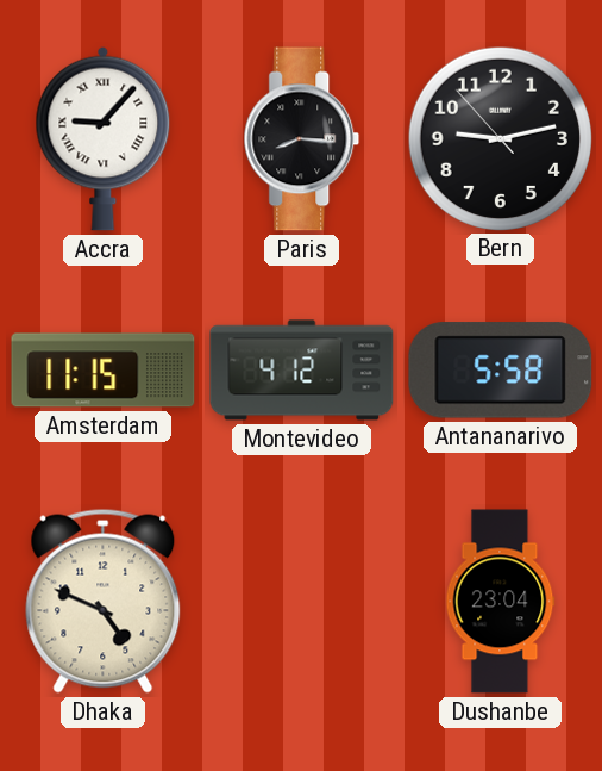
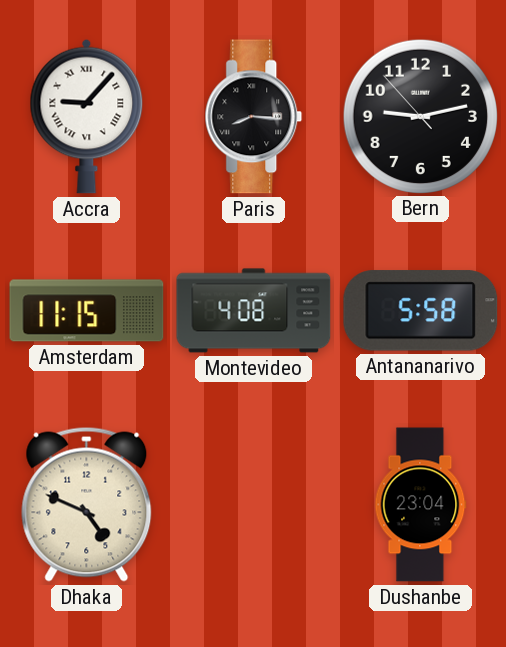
Montevideo: 4:12 -> 4:08 (254, 311)
